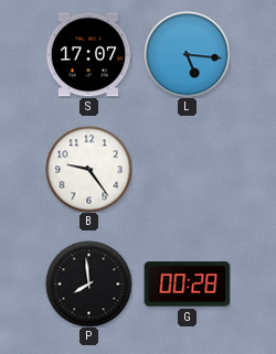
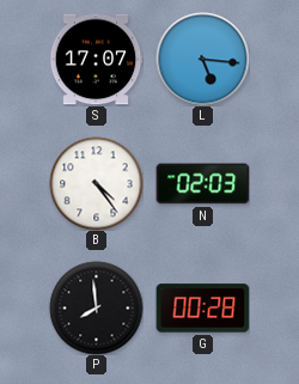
B: 9:24 -> 4:24 (96, 183)
N: none -> 02:03 (202, 184)
